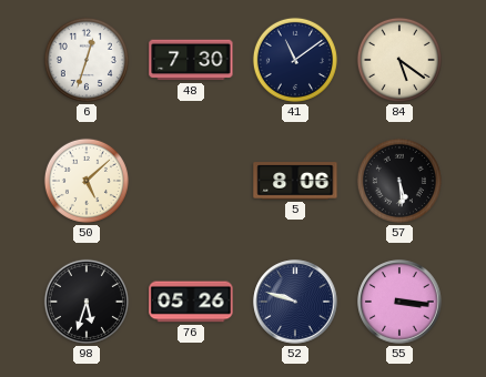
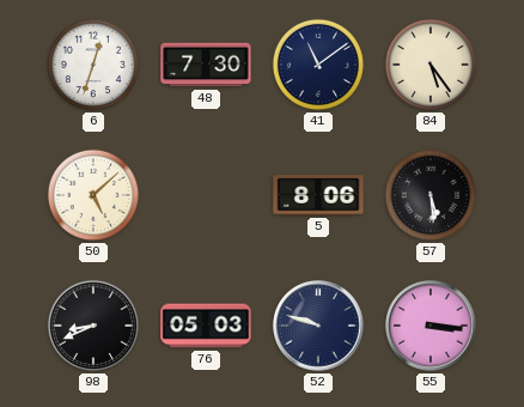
84: 5:21 -> 5:24 (431, 65)
98: 5:33 -> 8:41 (93, 326)
76: 05:26 -> 05:03 (206, 326)
